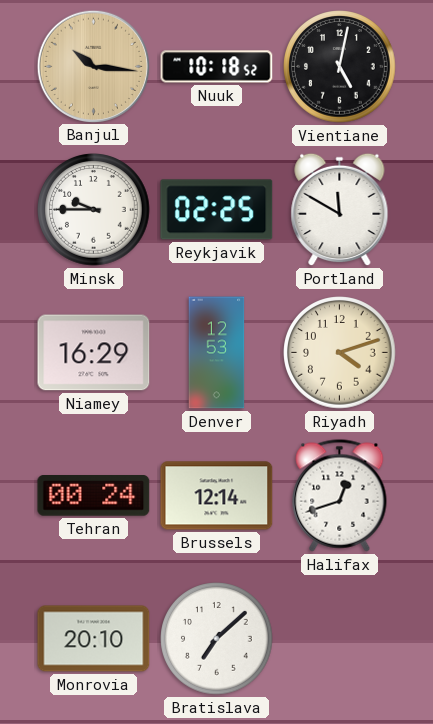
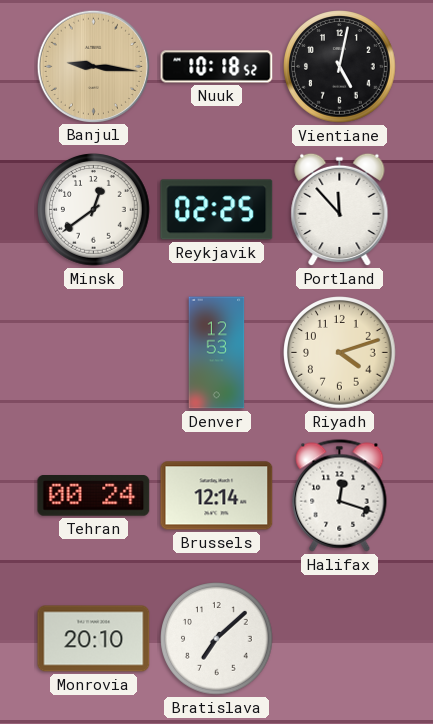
Banjul: 10:16 -> 9:16 (93, 66)
Minsk: 9:45 -> 12:39 (94, 210)
Portland: 11:50 -> 11:53 (340, 210)
Niamey: 16:29 -> none (94, 353)
Halifax: 12:42 -> 12:18 (340, 496)
